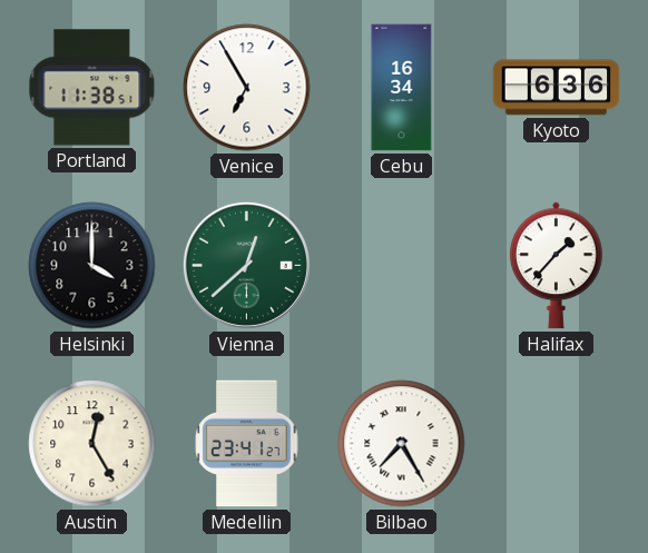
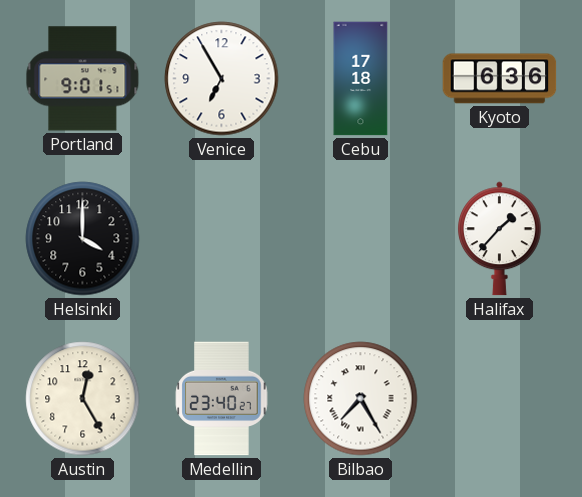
Portland: 11:38 -> 9:01 (83, 79)
Cebu: 16:34 -> 17:18 (361, 79)
Vienna: 12:38 -> none (246, 265)
Medellin: 23:41 -> 23:40 (222, 399)
